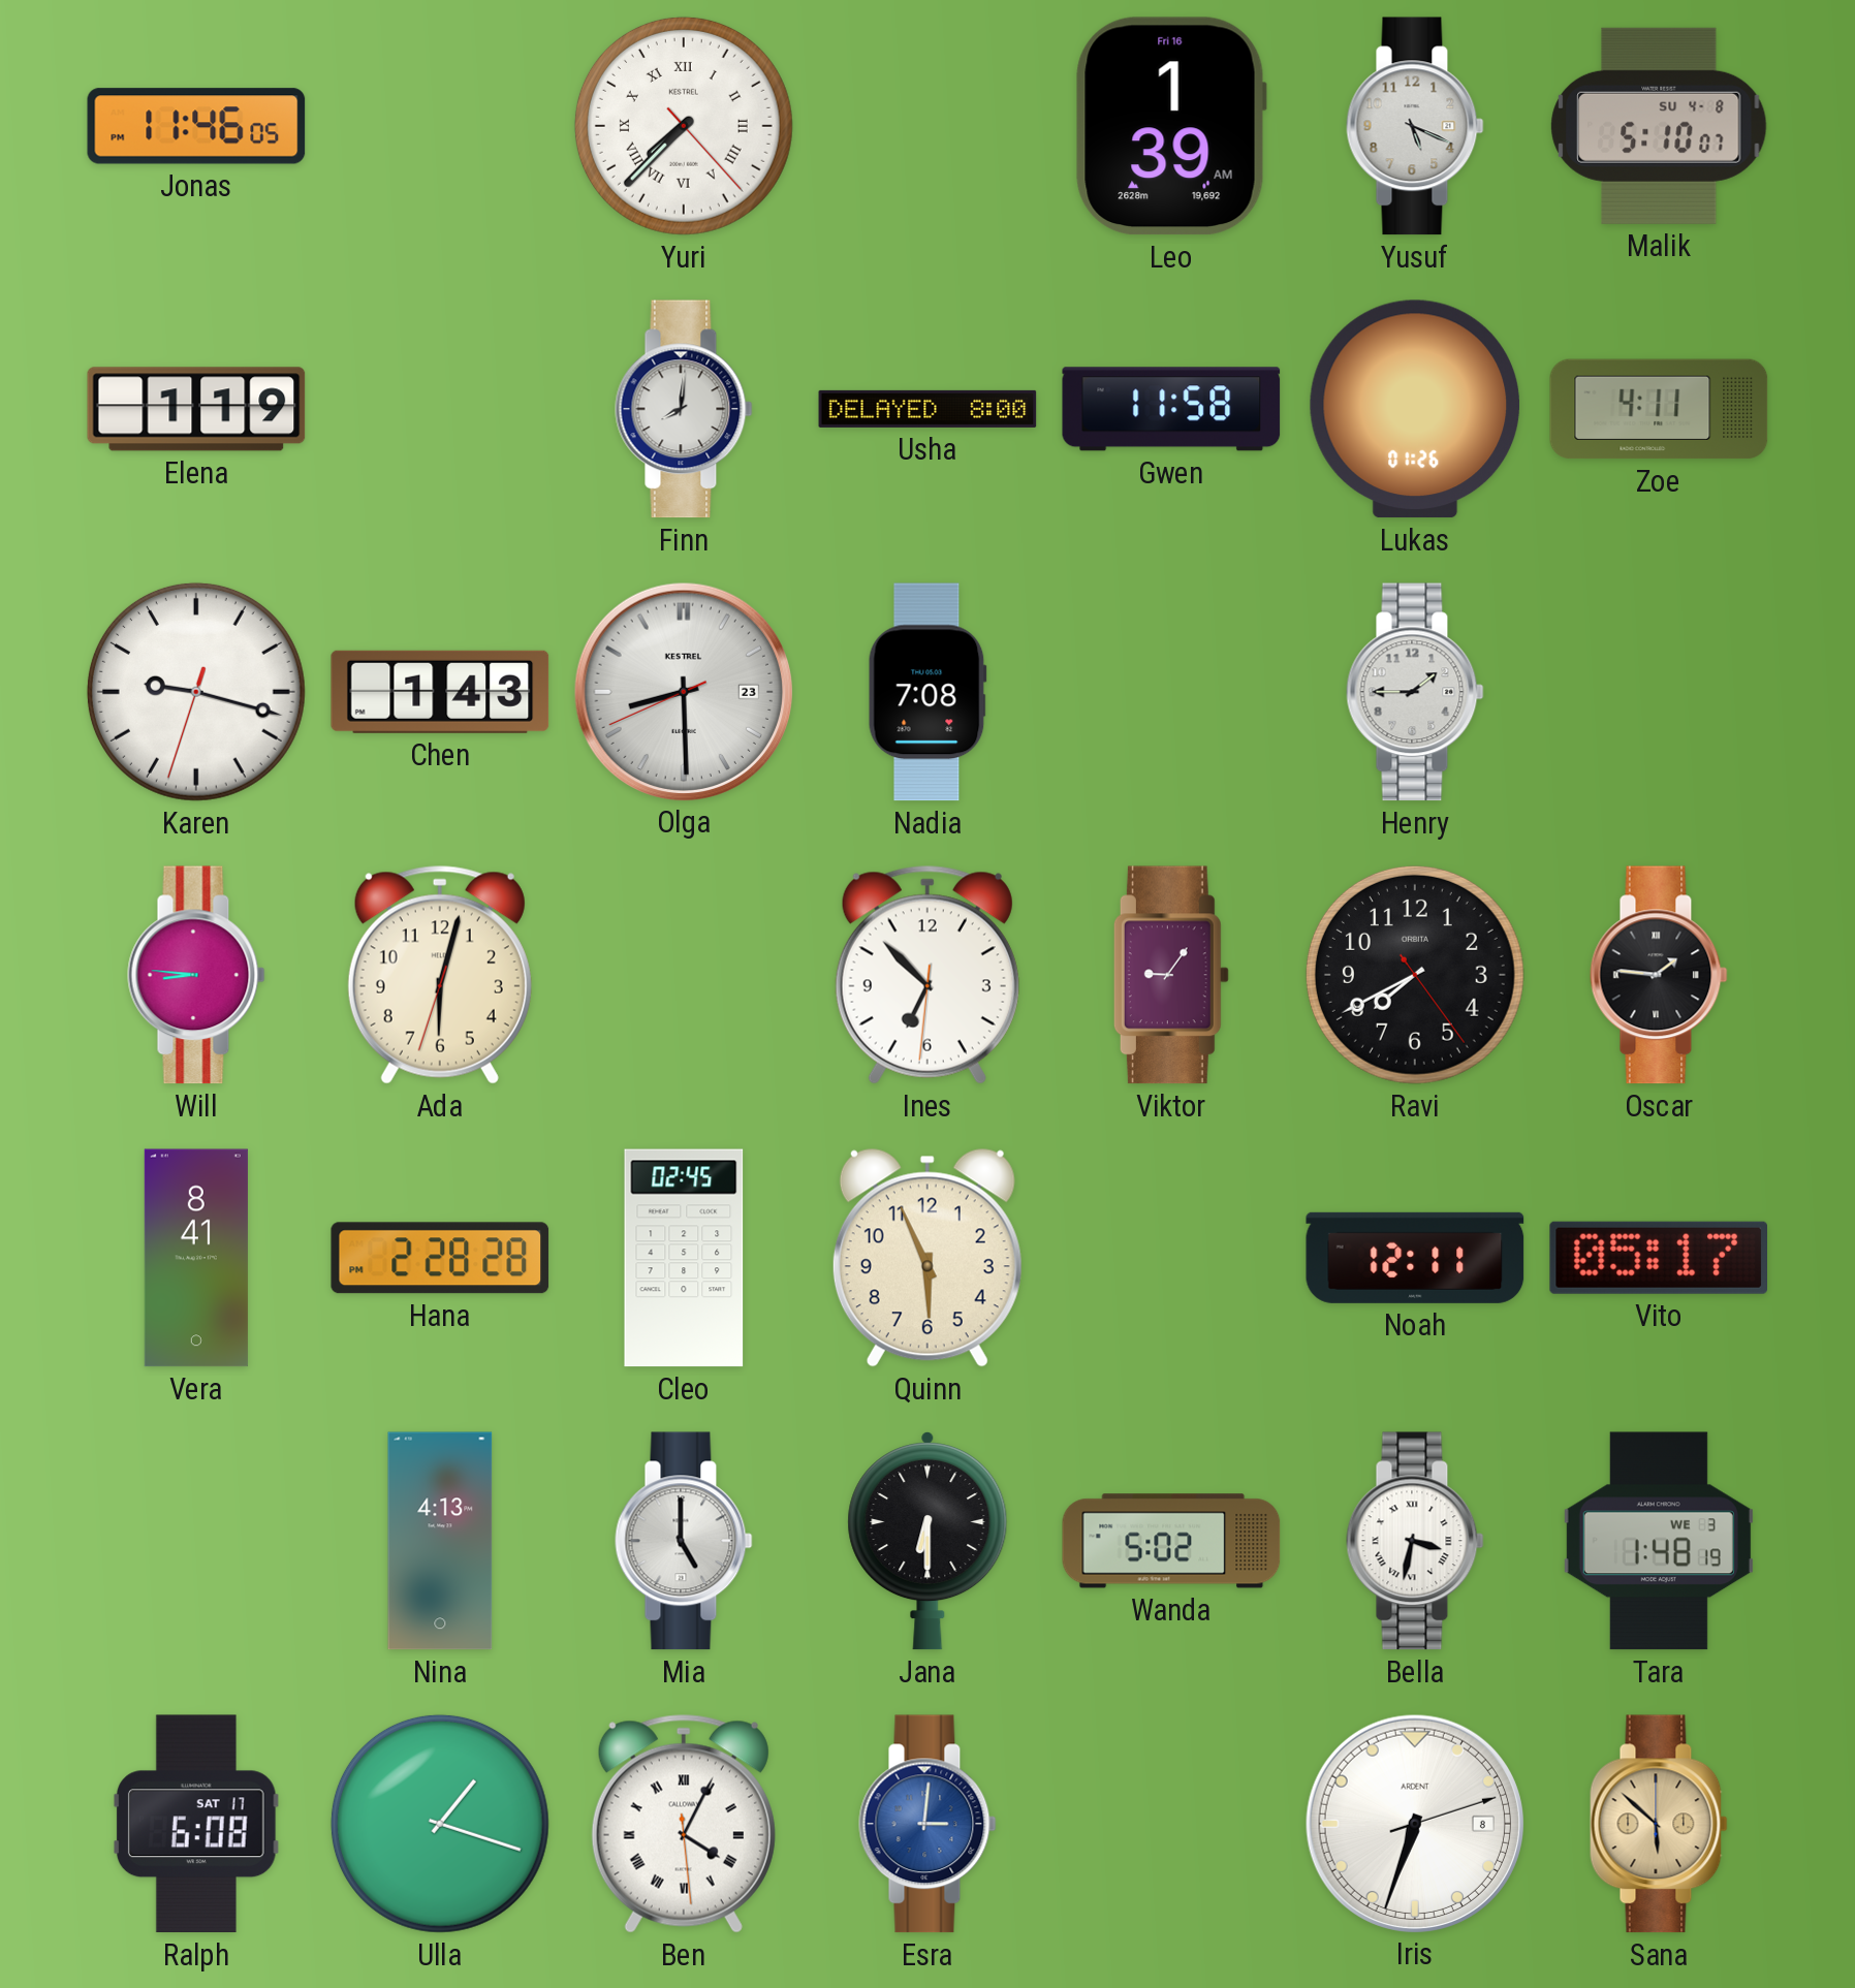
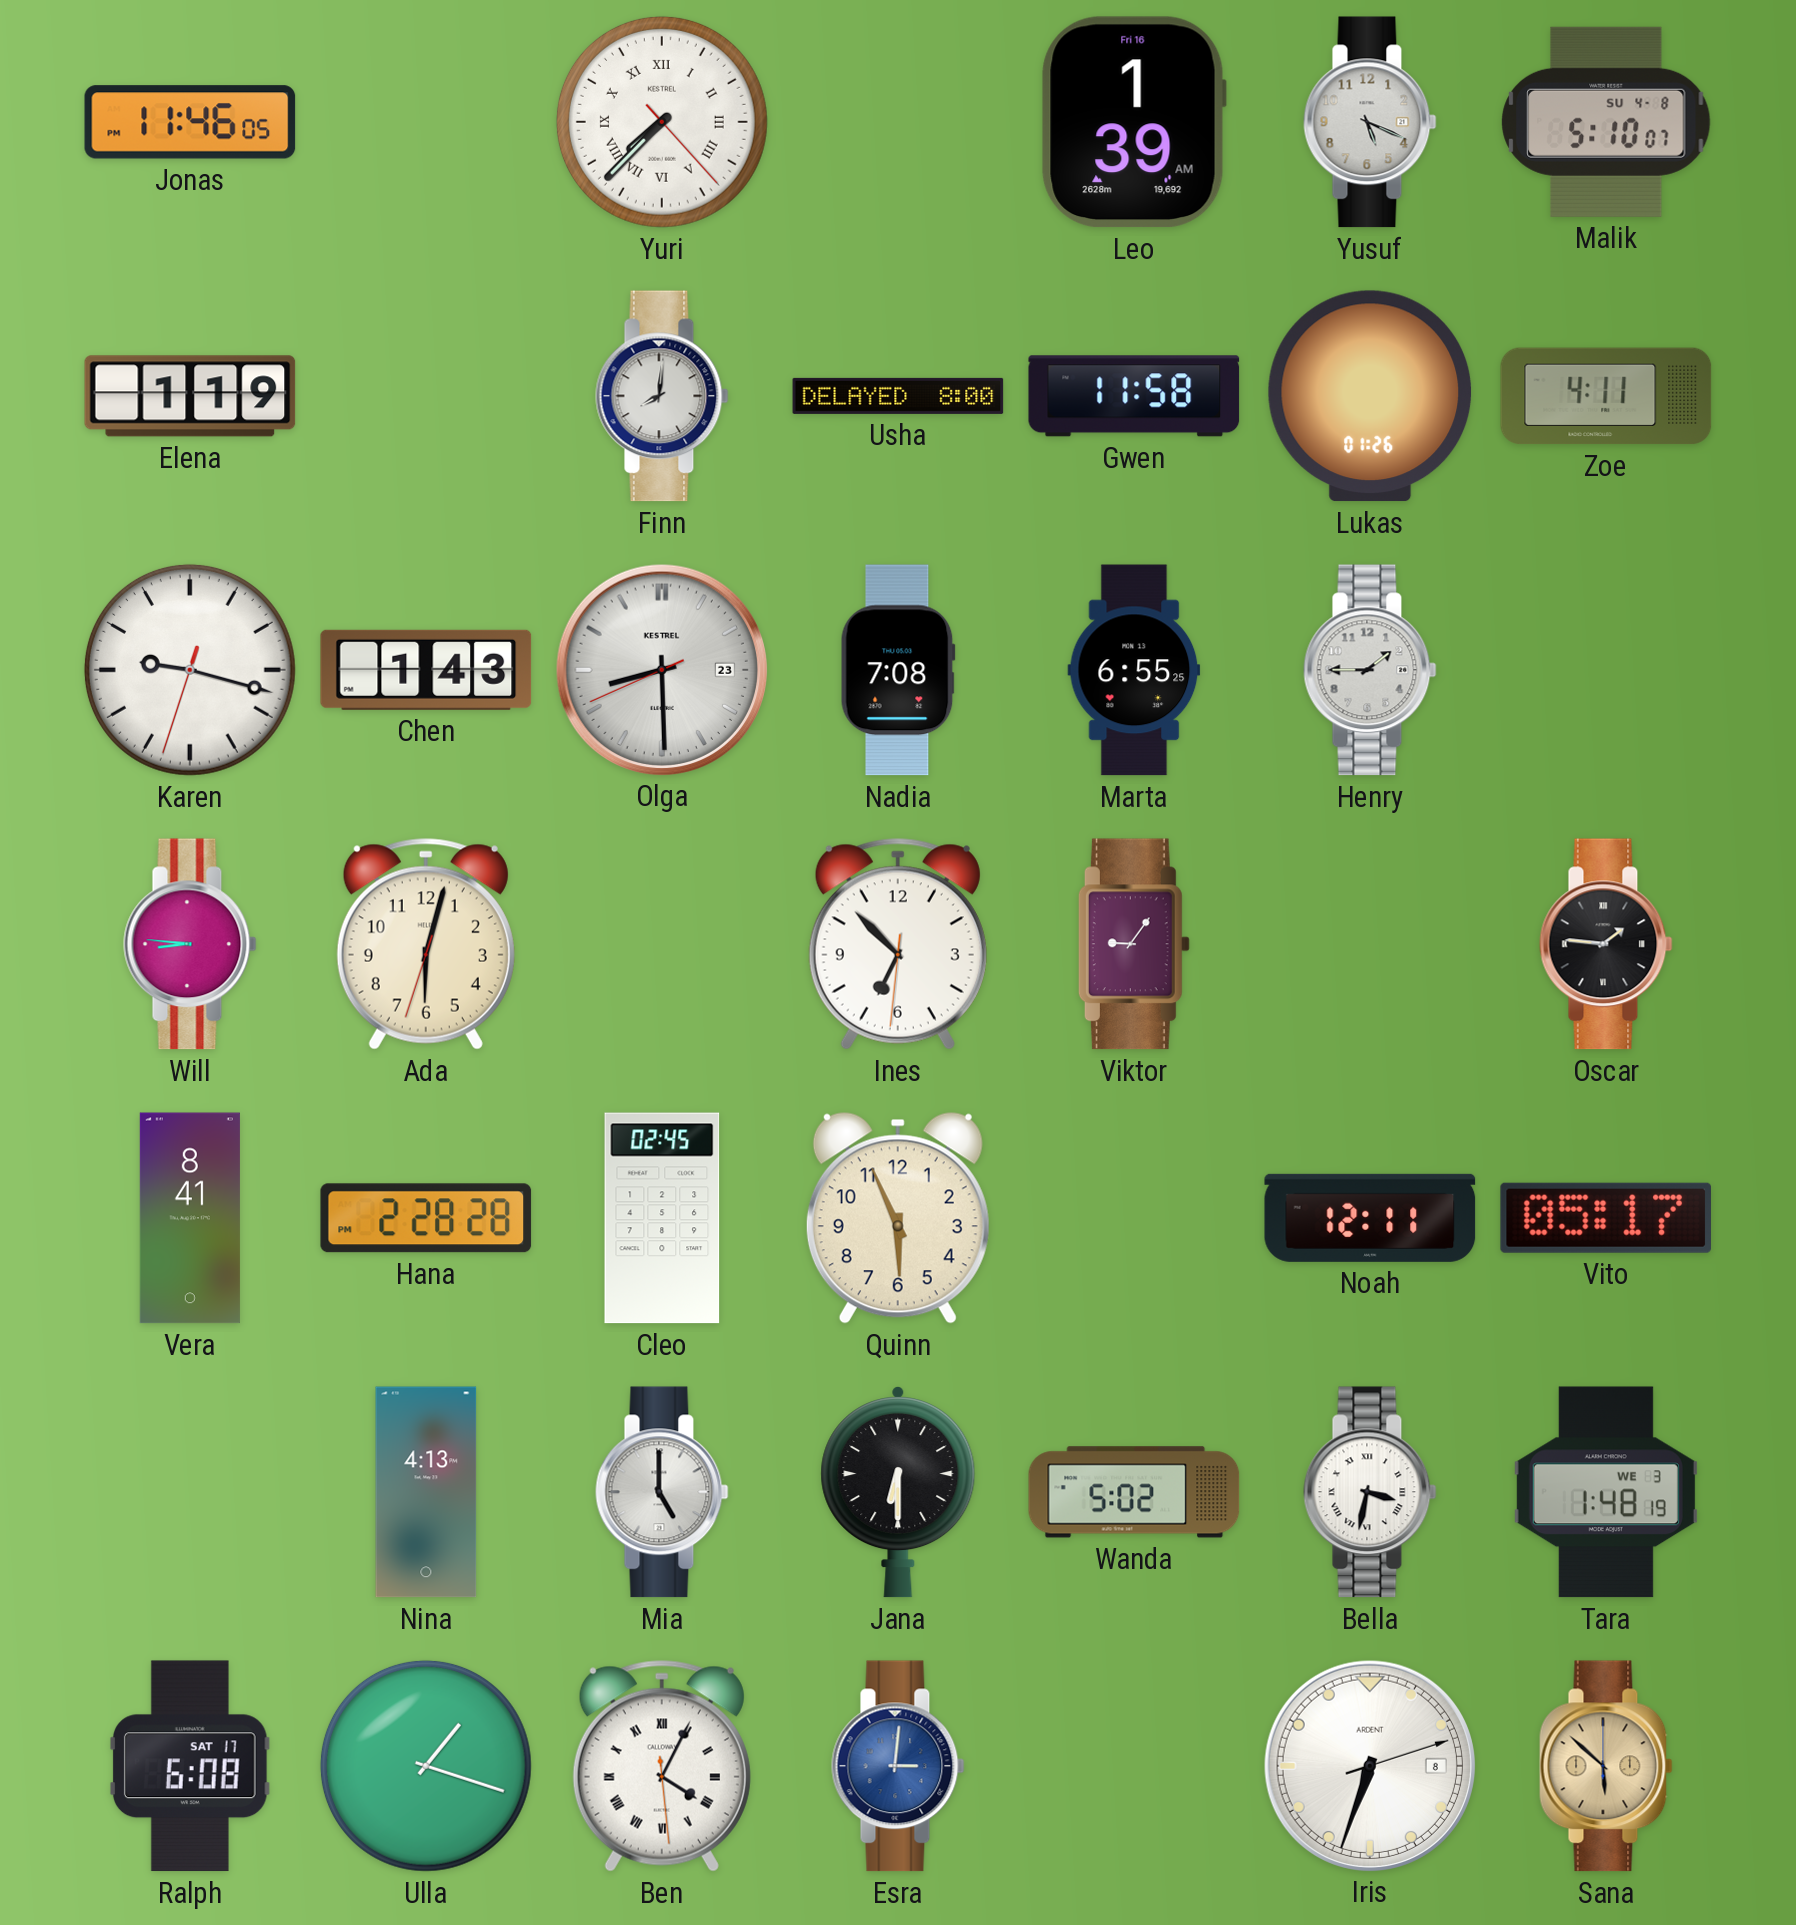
Marta: none -> 6:55 (1134, 670)
Ravi: 7:40 -> none (1415, 975)
